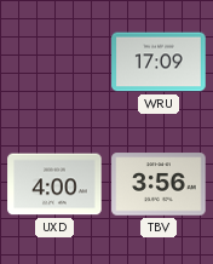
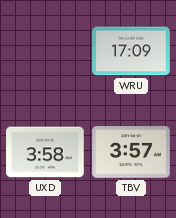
UXD: 4:00 -> 3:58 (45, 152)
TBV: 3:56 -> 3:57 (131, 152)
